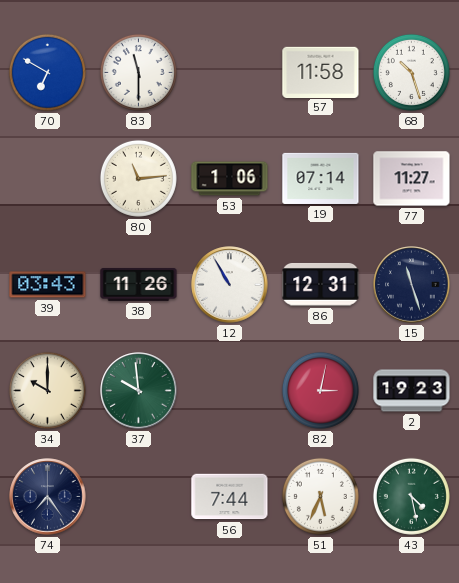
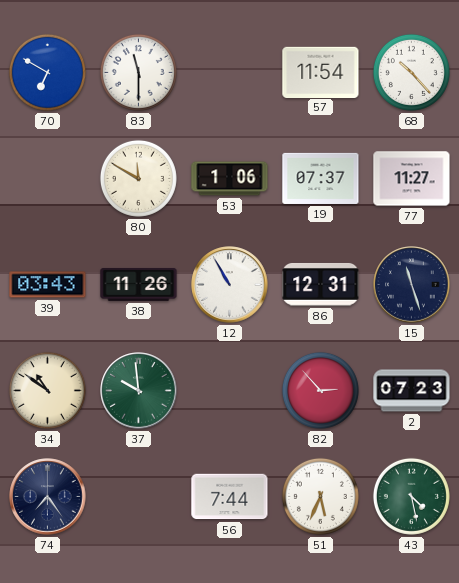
57: 11:58 -> 11:54 (321, 72)
68: 10:27 -> 10:23 (411, 72)
80: 11:14 -> 11:50 (138, 178)
19: 07:14 -> 07:37 (321, 178)
34: 10:00 -> 10:51 (47, 390)
82: 3:02 -> 2:53 (320, 390)
2: 19:23 -> 07:23 (412, 391)
